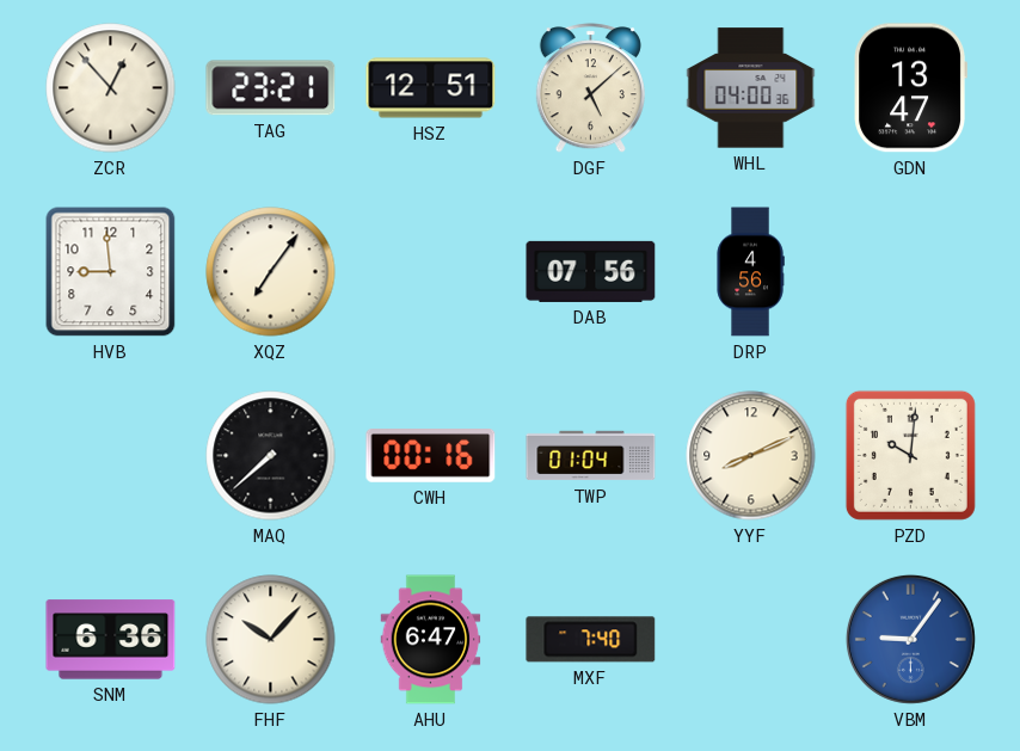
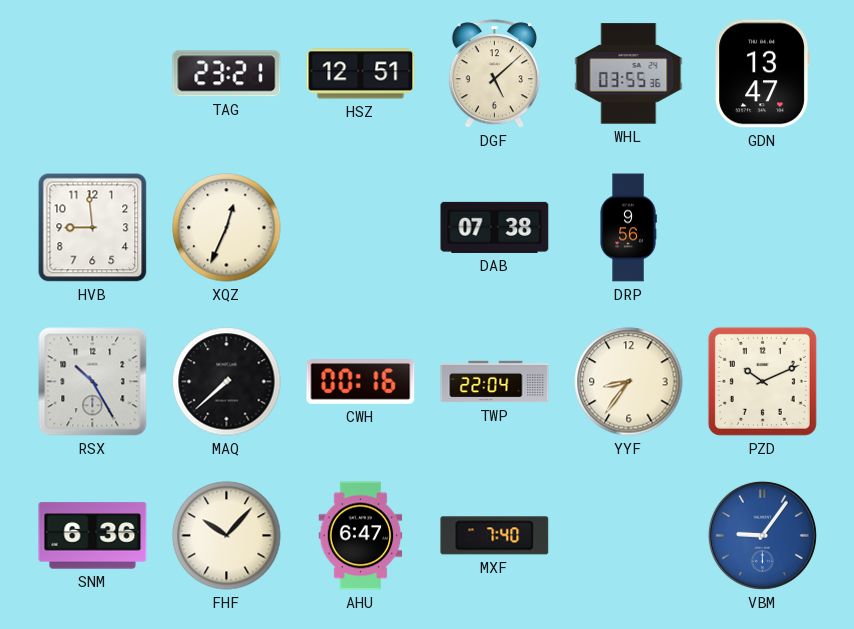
ZCR: 12:53 -> none (111, 88)
WHL: 04:00 -> 03:55 (629, 74)
XQZ: 7:06 -> 12:34 (227, 228)
DAB: 07:56 -> 07:38 (495, 227)
DRP: 4:56 -> 9:56 (628, 228)
RSX: none -> 10:25 (93, 382)
TWP: 01:04 -> 22:04 (495, 382)
YYF: 8:11 -> 8:36 (629, 382)
PZD: 10:01 -> 10:11 (762, 381)
